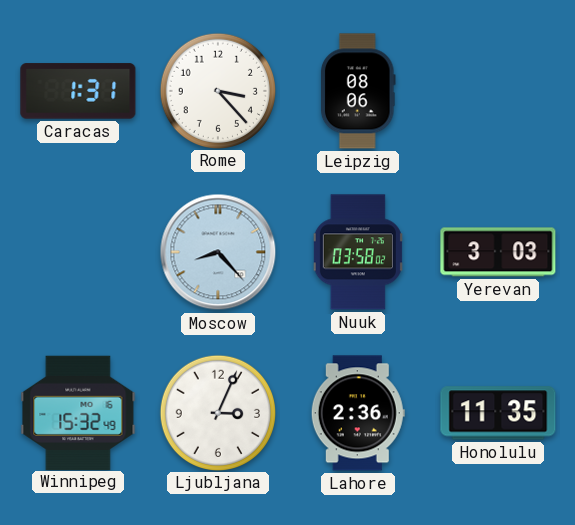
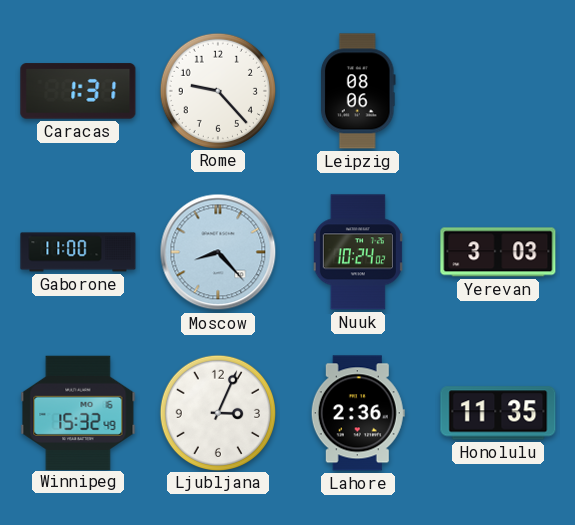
Rome: 3:23 -> 9:23 (217, 90)
Gaborone: none -> 11:00 (78, 252)
Nuuk: 03:58 -> 10:24 (358, 252)
